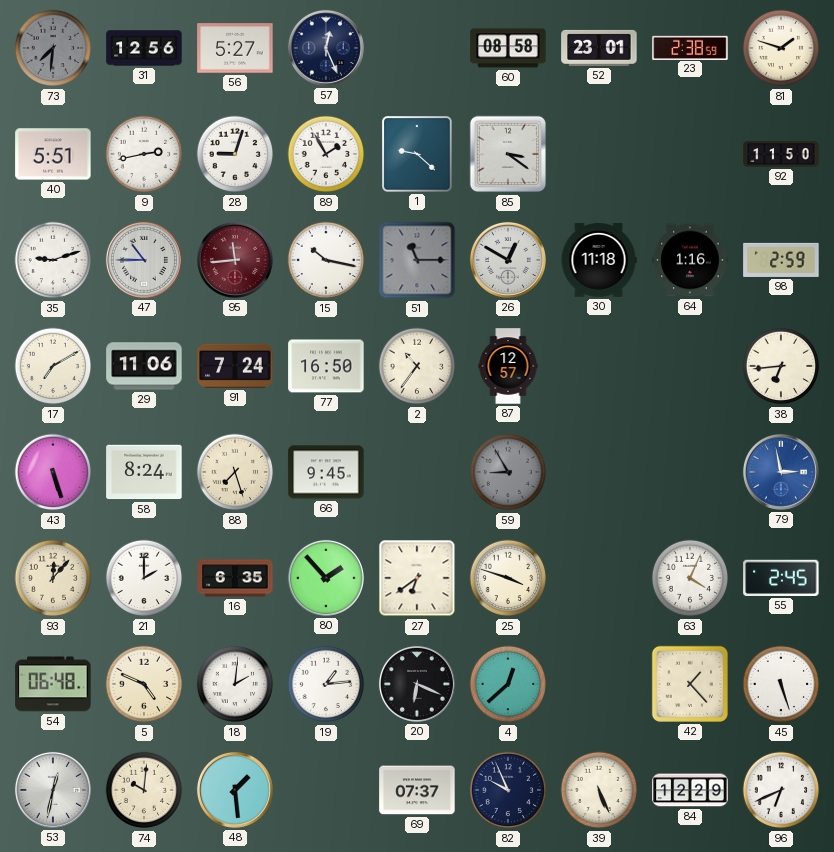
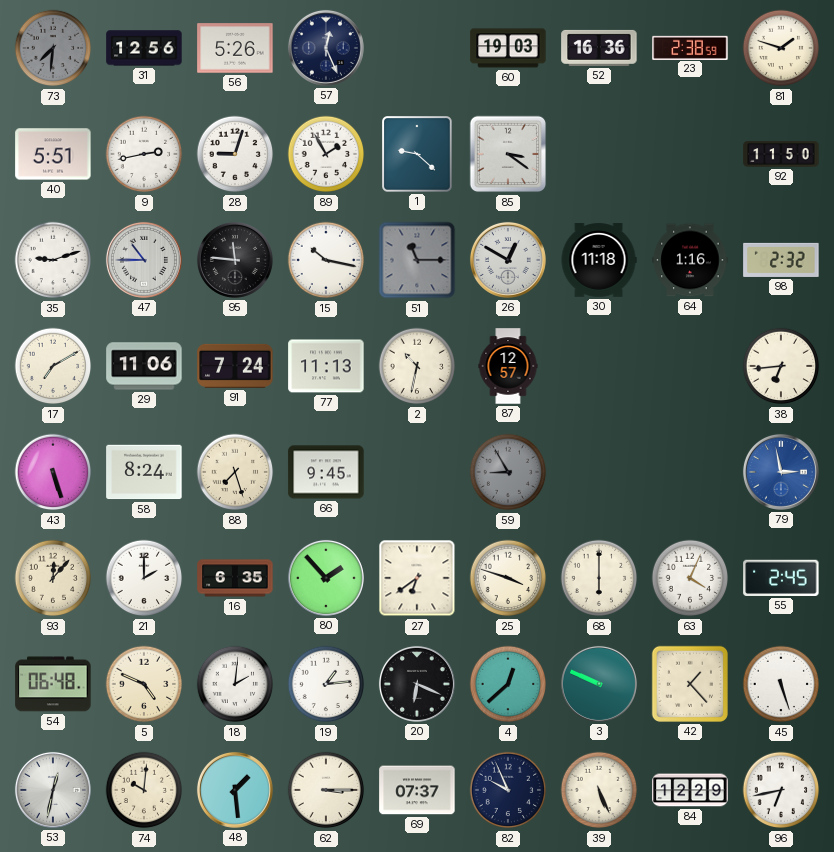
56: 5:27 -> 5:26 (235, 48)
60: 08:58 -> 19:03 (508, 48)
52: 23:01 -> 16:36 (599, 48)
95: 11:44 -> 11:46 (235, 260)
95 dial: burgundy -> black (235, 260)
98: 2:59 -> 2:32 (781, 260)
77: 16:50 -> 11:13 (326, 366)
2: 10:36 -> 10:32 (417, 366)
68: none -> 6:00 (599, 578)
3: none -> 9:49 (599, 684)
62: none -> 3:15 (326, 790)
96: 6:41 -> 6:43 (781, 790)
